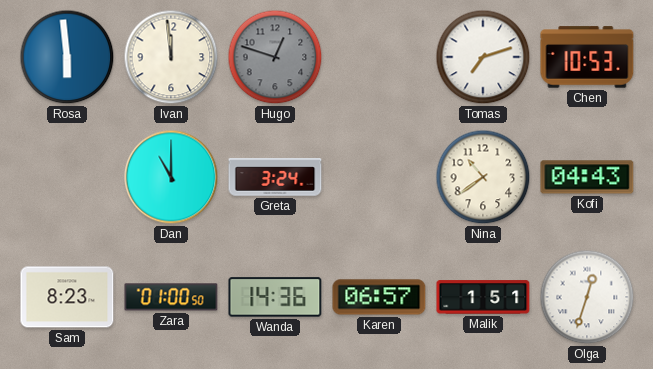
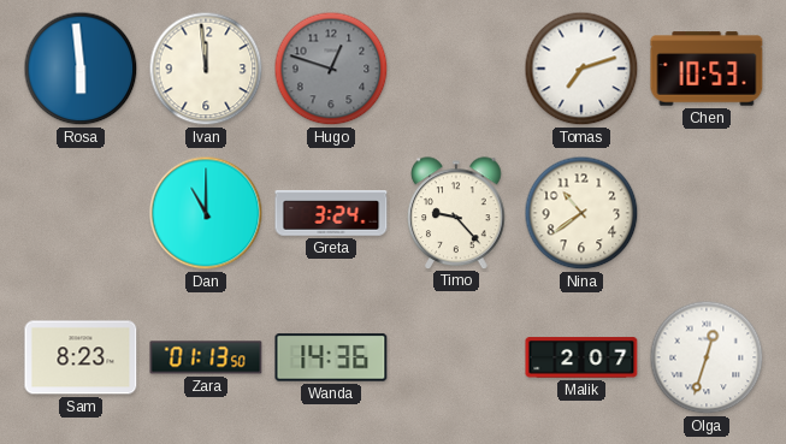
Timo: none -> 9:23 (456, 213)
Kofi: 04:43 -> none (587, 177)
Zara: 01:00 -> 01:13 (206, 357)
Karen: 06:57 -> none (379, 297)
Malik: 1:51 -> 2:07 (581, 357)
